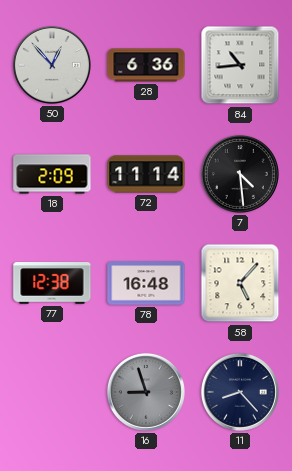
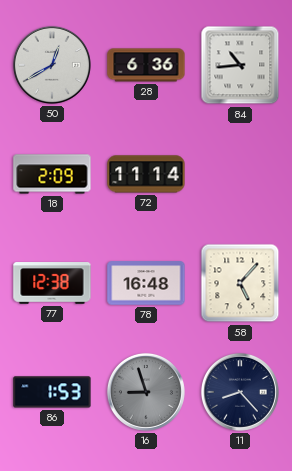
50: 12:53 -> 12:40 (52, 65)
7: 4:29 -> none (240, 174)
86: none -> 1:53 (52, 392)
